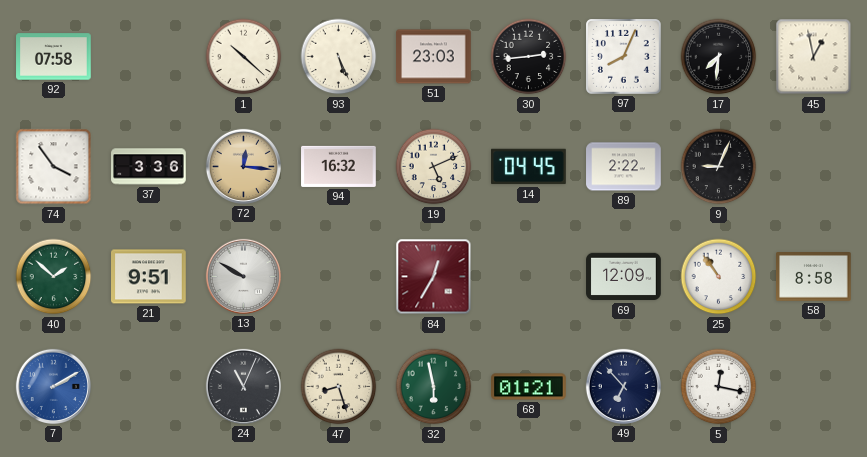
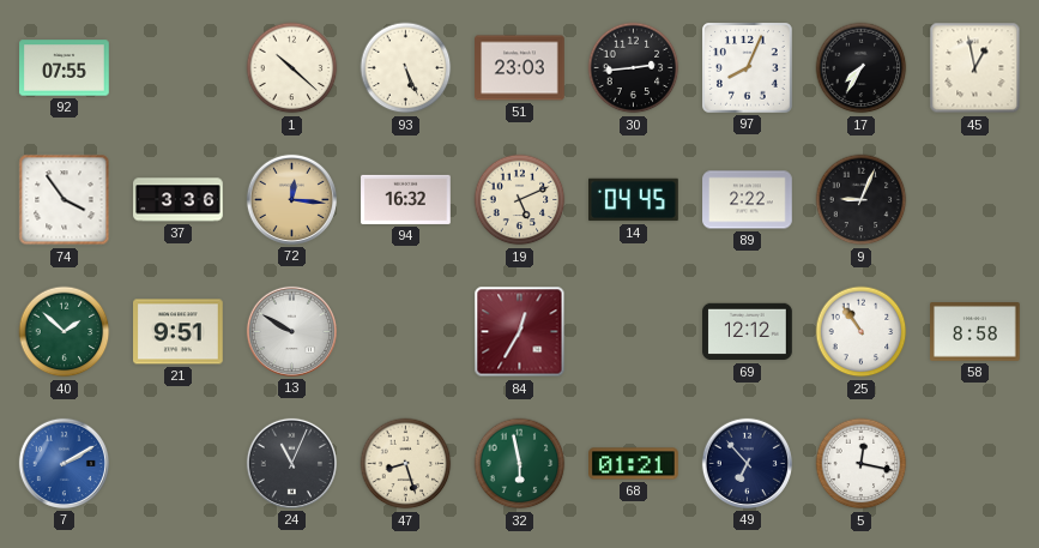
92: 07:58 -> 07:55 (65, 68)
17: 7:31 -> 7:35 (862, 68)
69: 12:09 -> 12:12 (748, 332)
